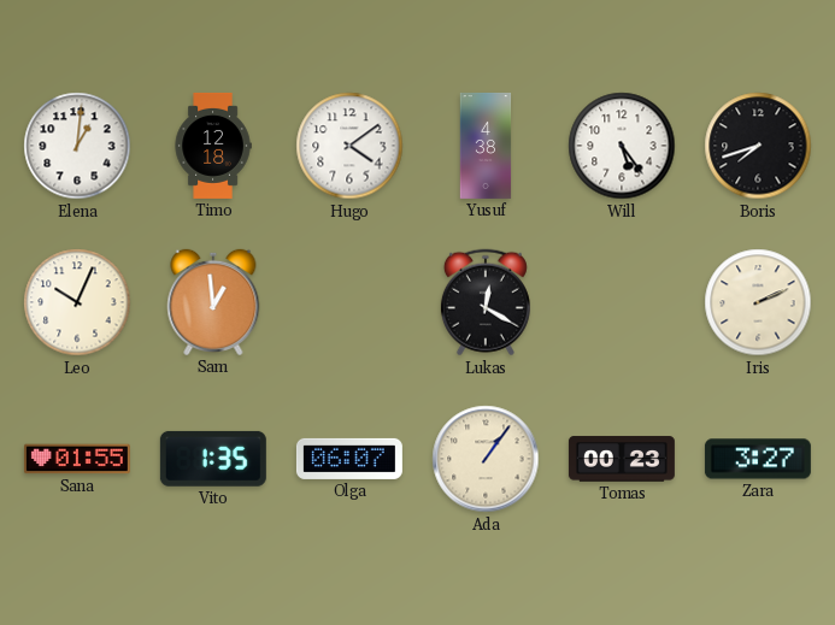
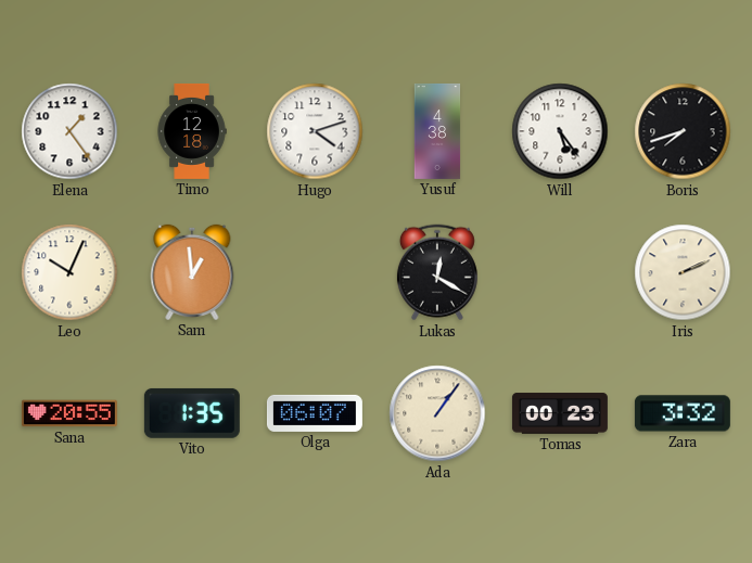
Elena: 1:01 -> 1:24 (69, 131)
Hugo: 4:09 -> 4:12 (315, 131)
Sana: 01:55 -> 20:55 (69, 413)
Zara: 3:27 -> 3:32 (683, 413)
